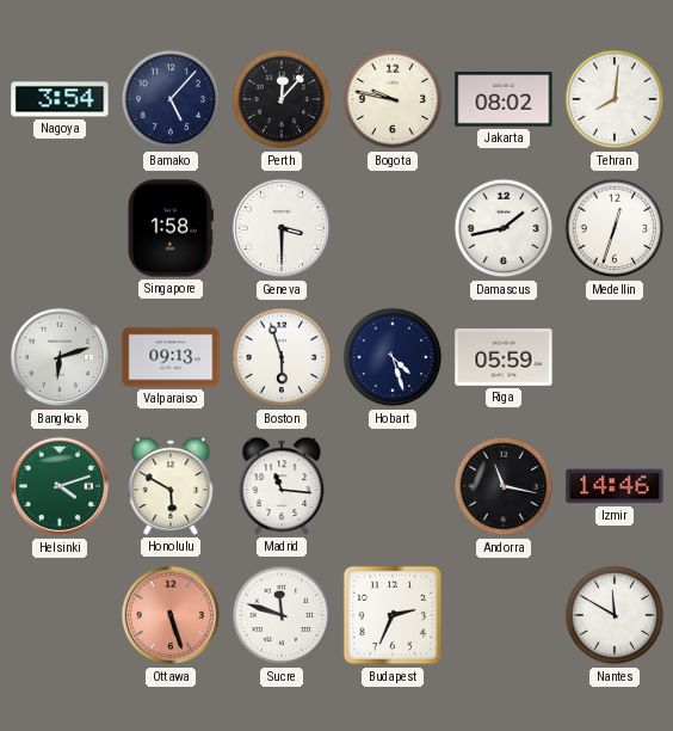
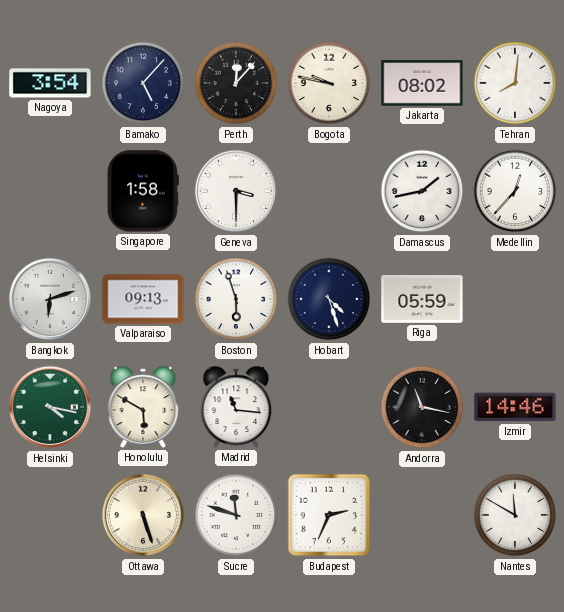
Medellin: 12:33 -> 12:37 (515, 191)
Helsinki: 4:12 -> 4:17 (50, 407)
Ottawa dial: salmon -> cream (143, 515)
